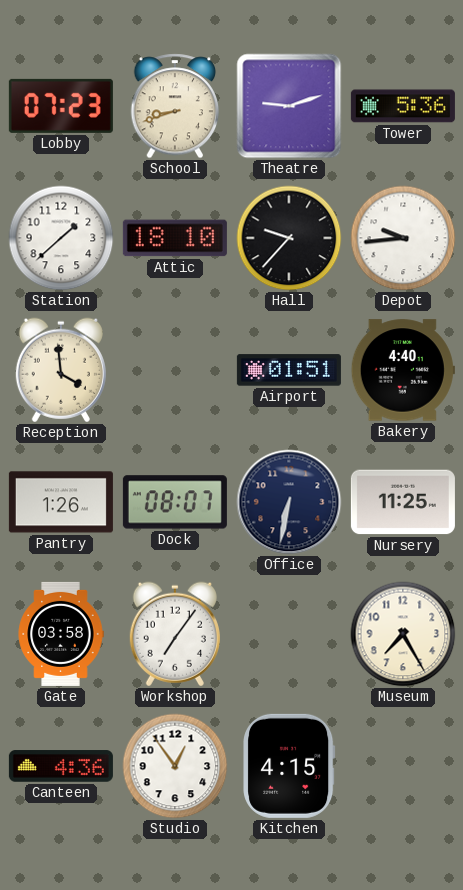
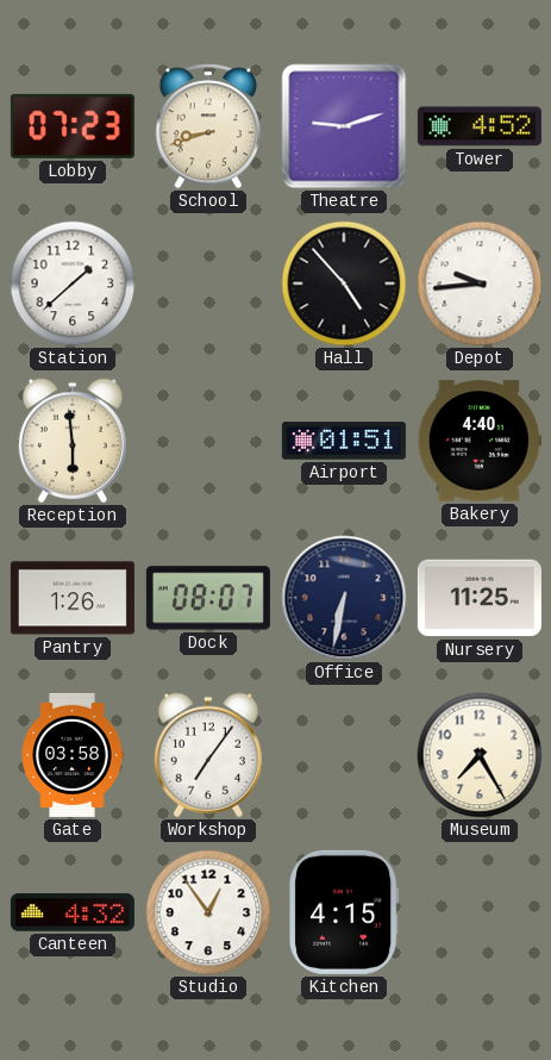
Tower: 5:36 -> 4:52 (480, 126)
Attic: 18:10 -> none (175, 238)
Hall: 9:37 -> 4:53 (344, 283)
Reception: 3:59 -> 5:59 (73, 441)
Canteen: 4:36 -> 4:32 (73, 912)
